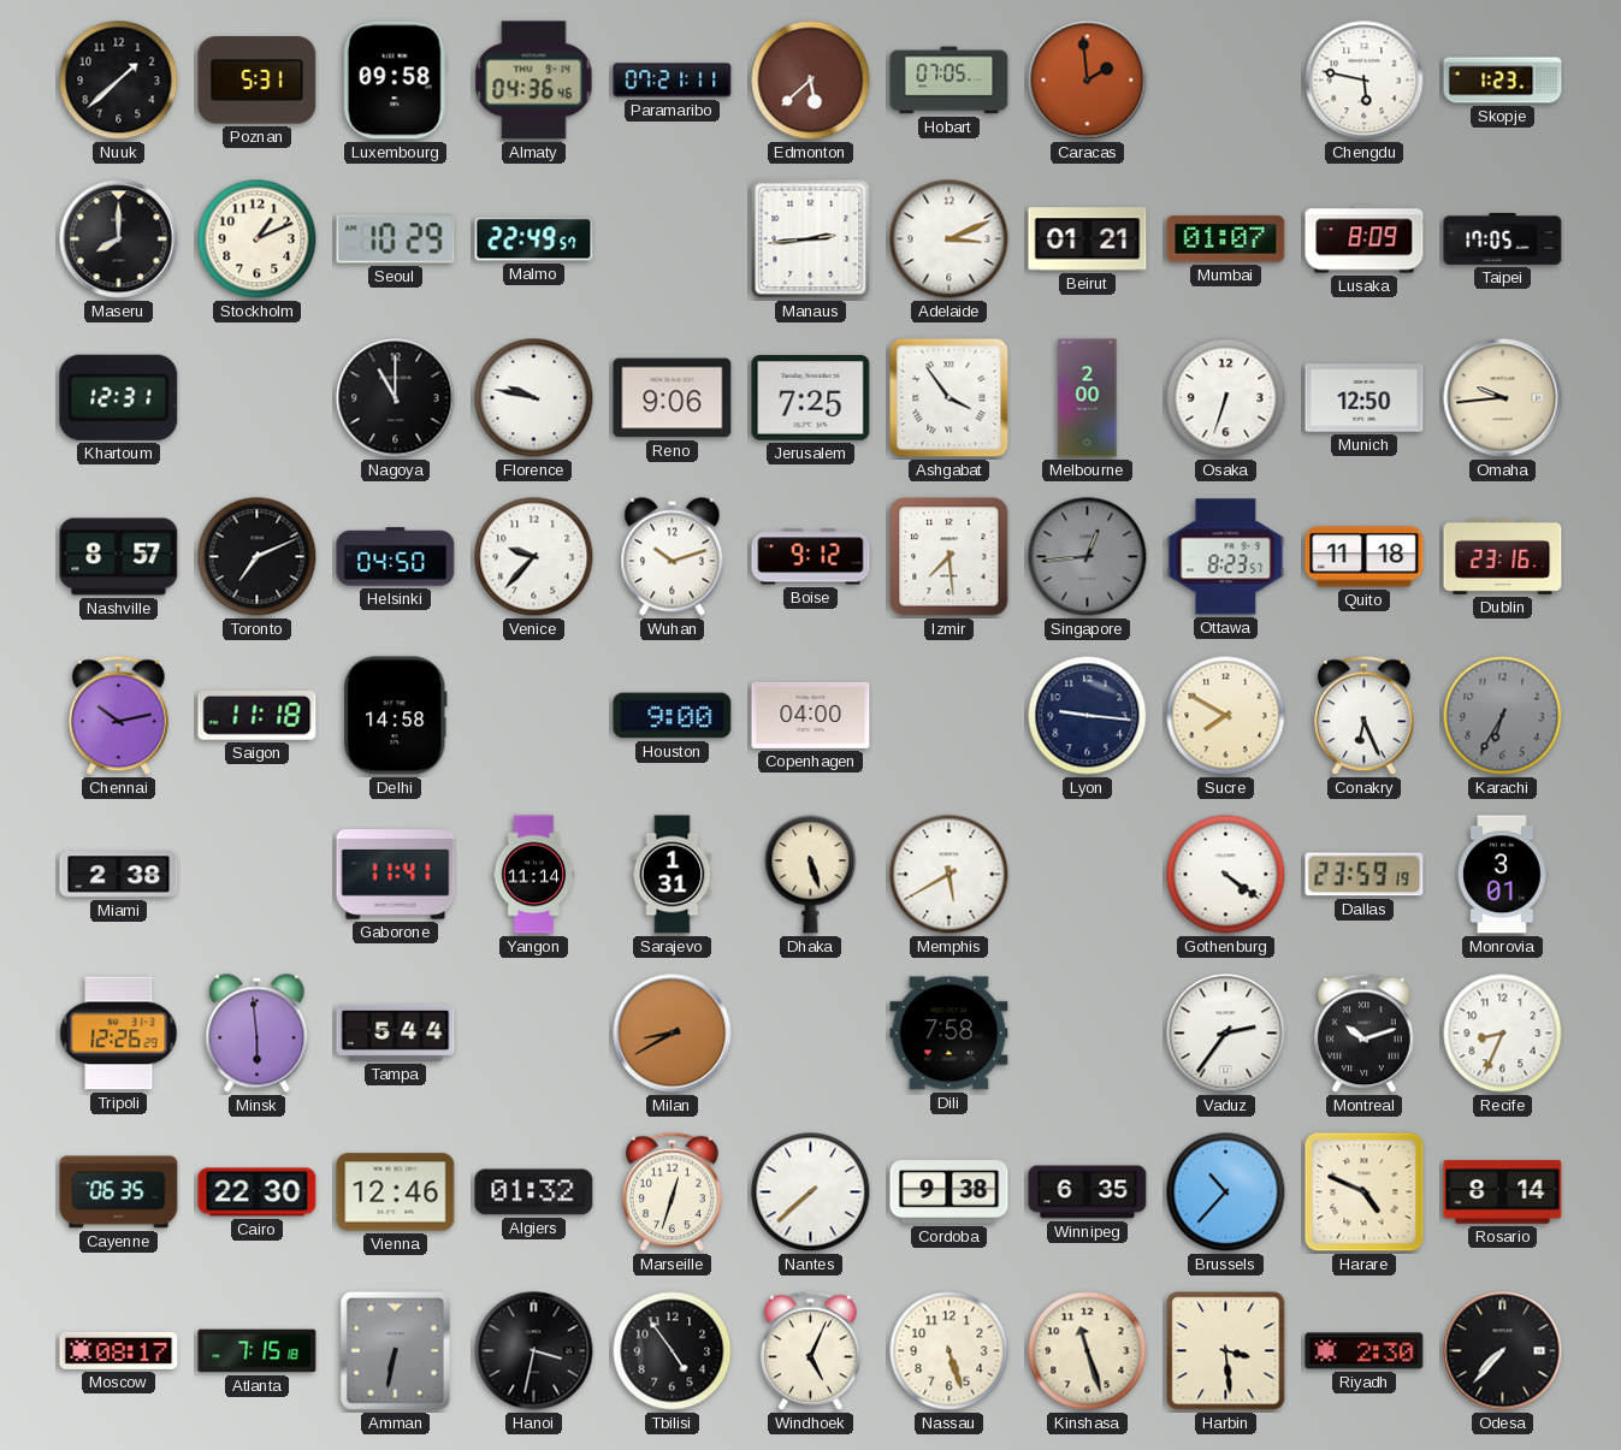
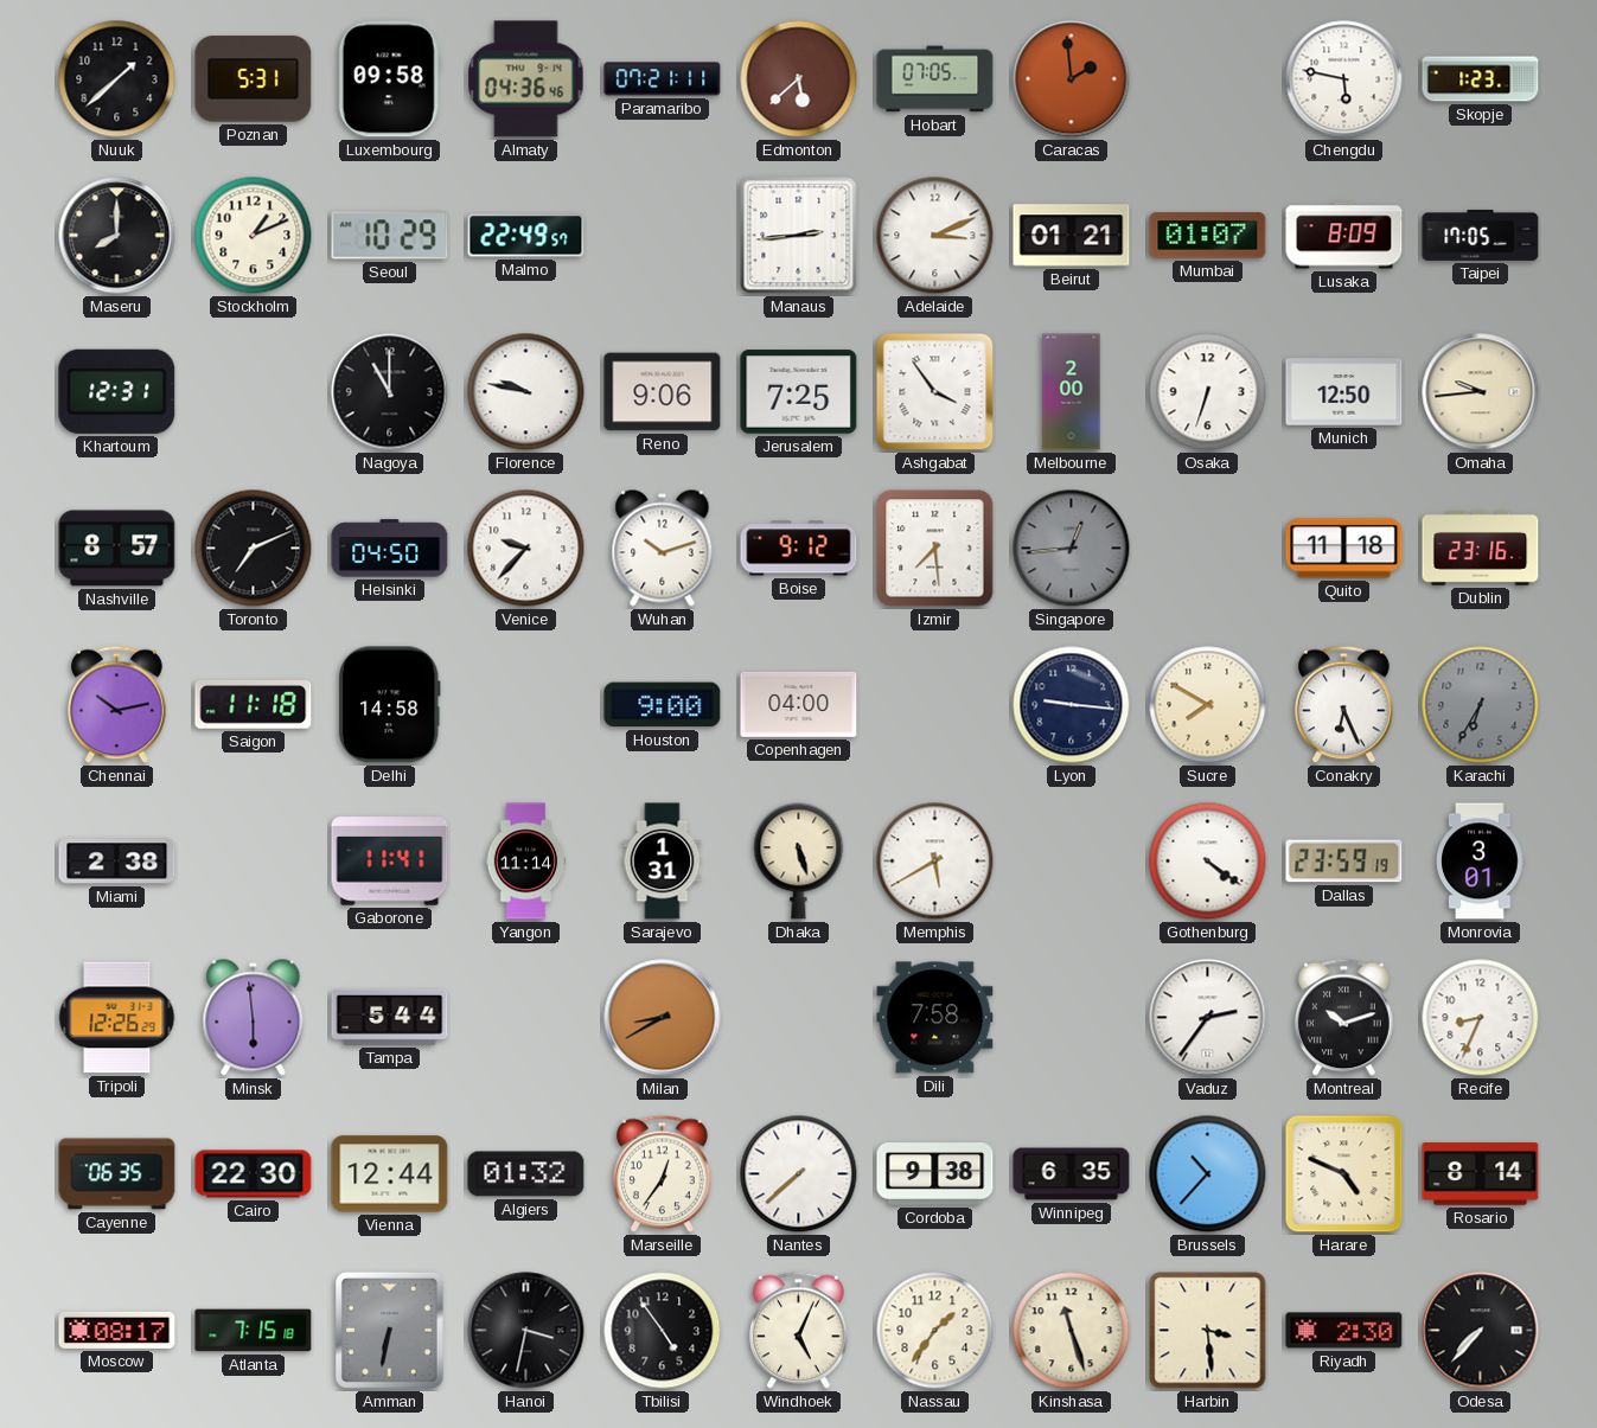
Ottawa: 8:23 -> none (1226, 557)
Vienna: 12:46 -> 12:44 (390, 1174)
Marseille: 12:33 -> 12:36 (663, 1174)
Nassau: 5:27 -> 1:36 (935, 1331)
